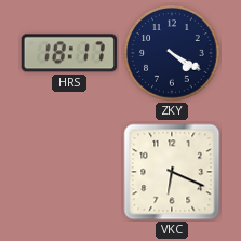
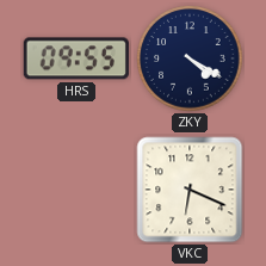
HRS: 18:17 -> 09:55 (76, 58)
